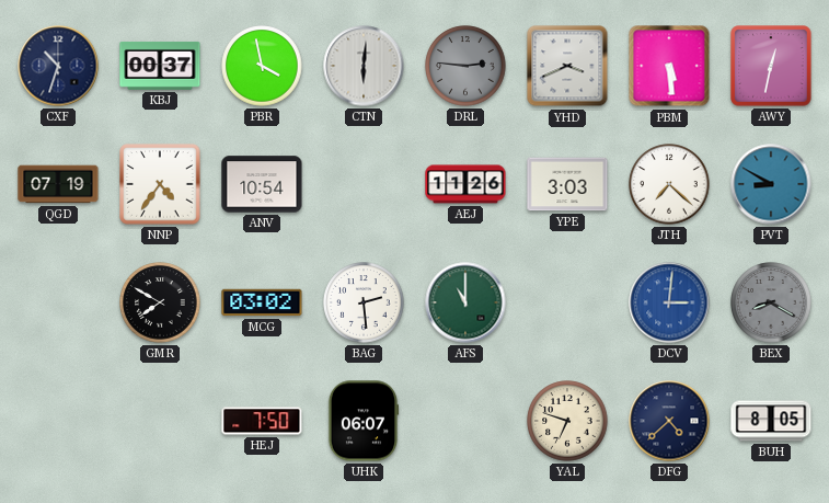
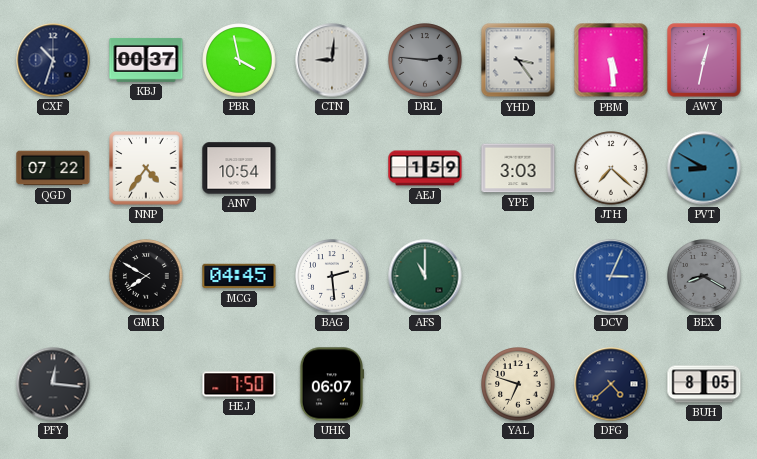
CTN: 6:01 -> 9:01 (332, 60)
YHD: 3:41 -> 3:24 (518, 60)
QGD: 07:19 -> 07:22 (53, 168)
AEJ: 11:26 -> 1:59 (425, 168)
MCG: 03:02 -> 04:45 (239, 276)
DCV: 3:01 -> 3:04 (611, 276)
PFY: none -> 12:16 (53, 384)
